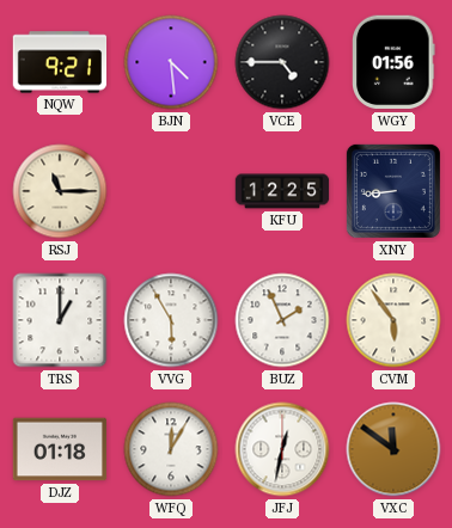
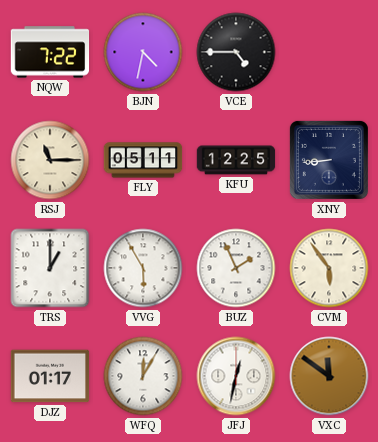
NQW: 9:21 -> 7:22 (50, 52)
BJN: 4:29 -> 4:32 (143, 52)
WGY: 01:56 -> none (395, 62)
FLY: none -> 05:11 (143, 160)
DJZ: 01:18 -> 01:17 (50, 376)
